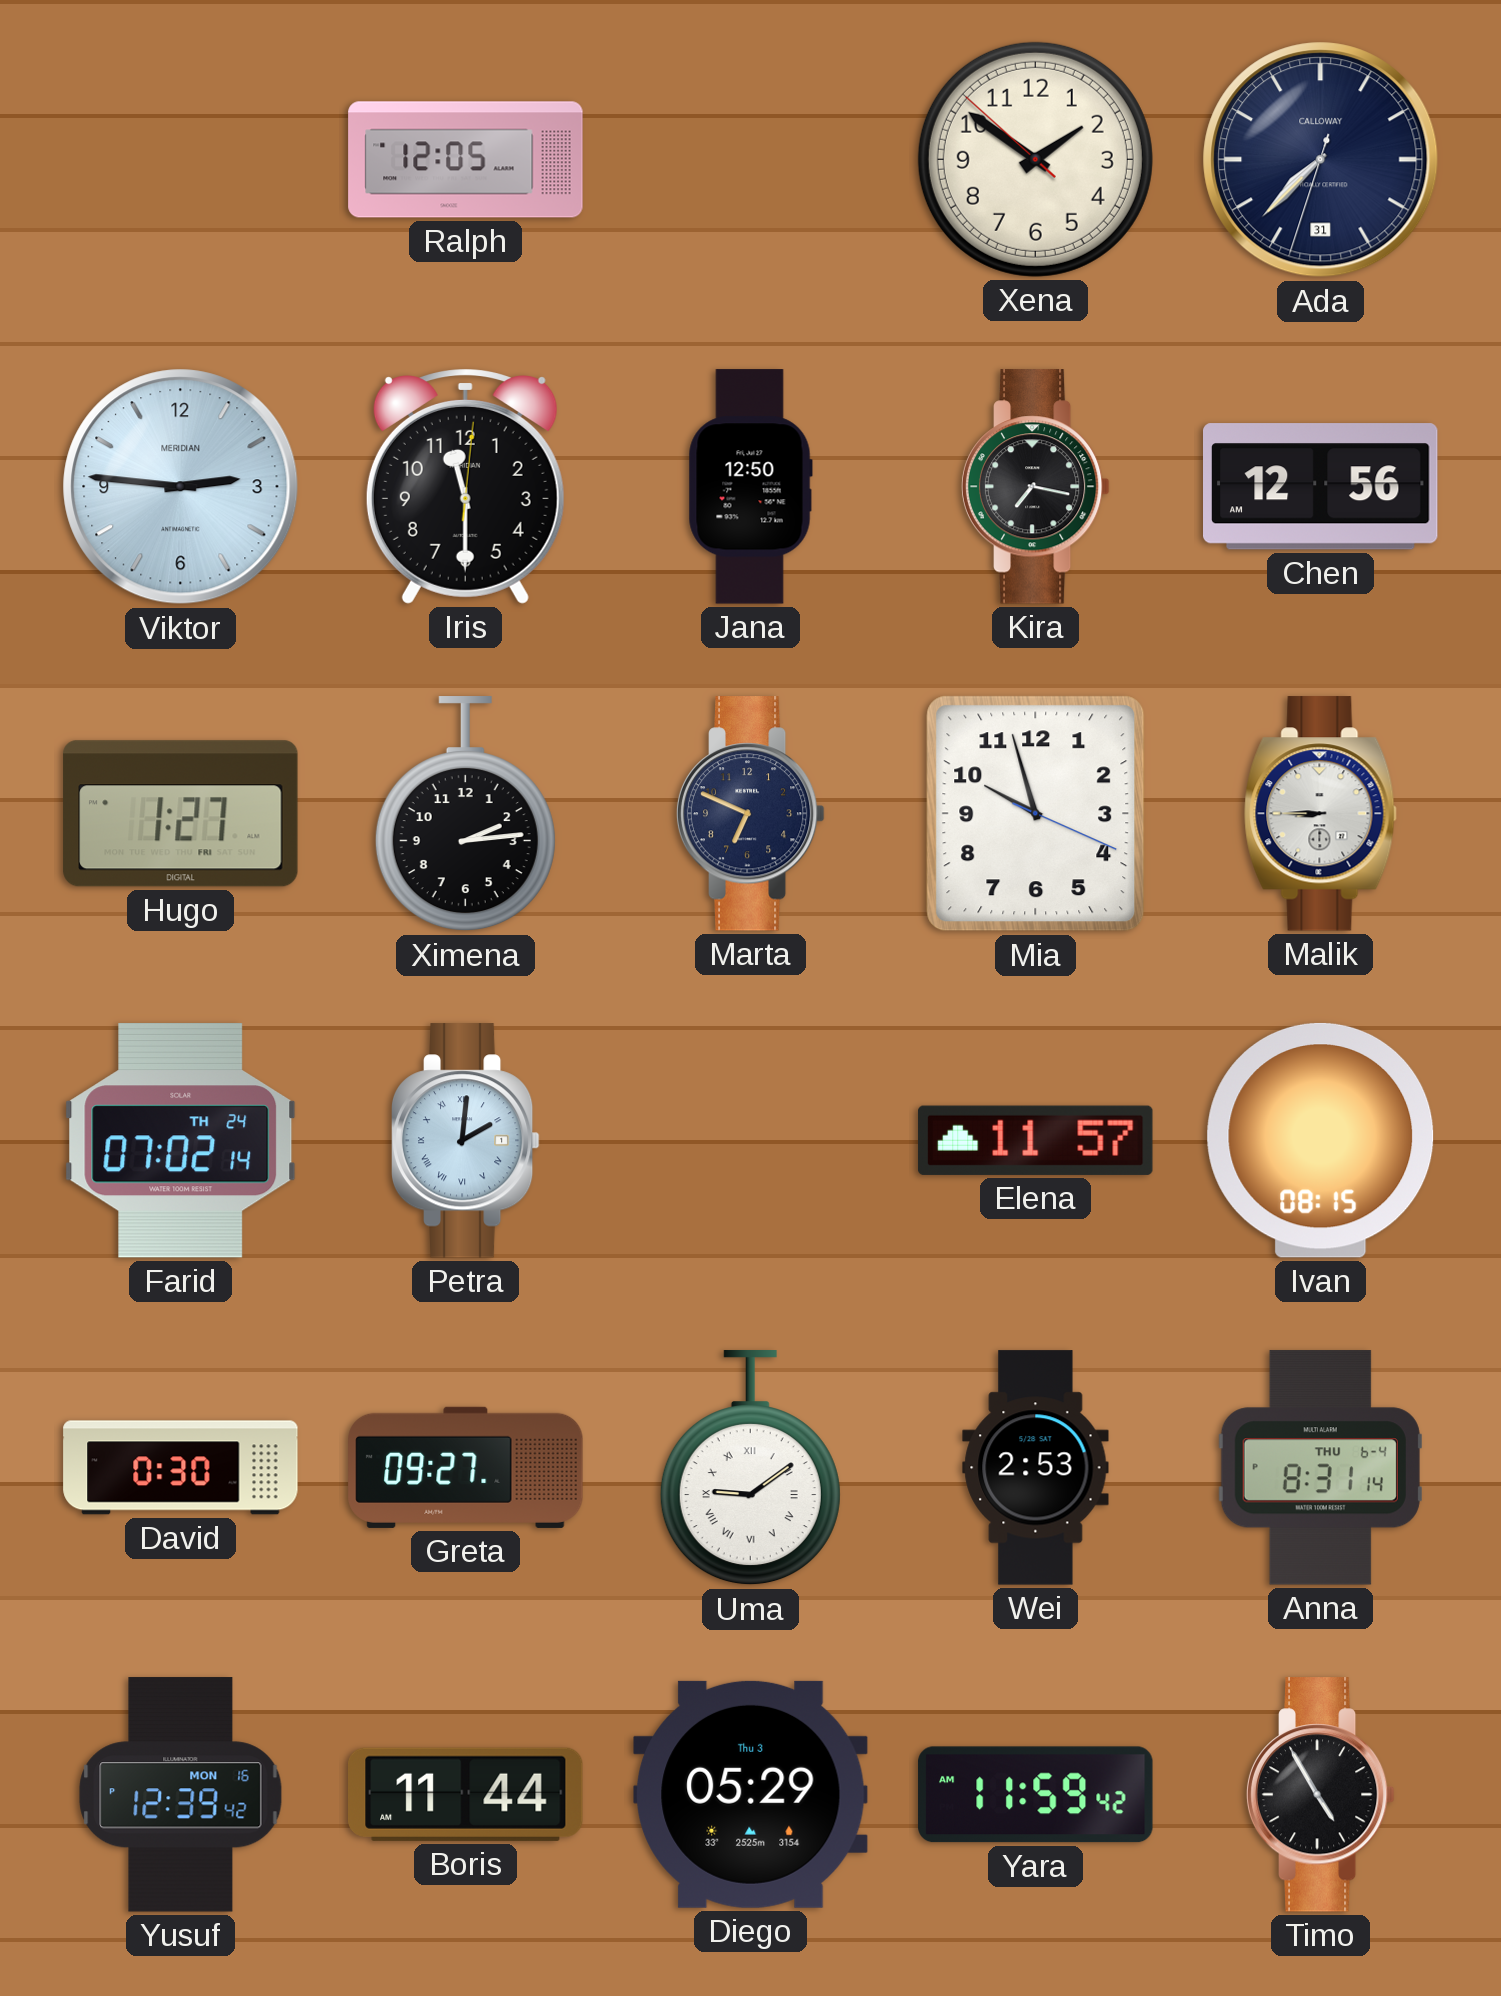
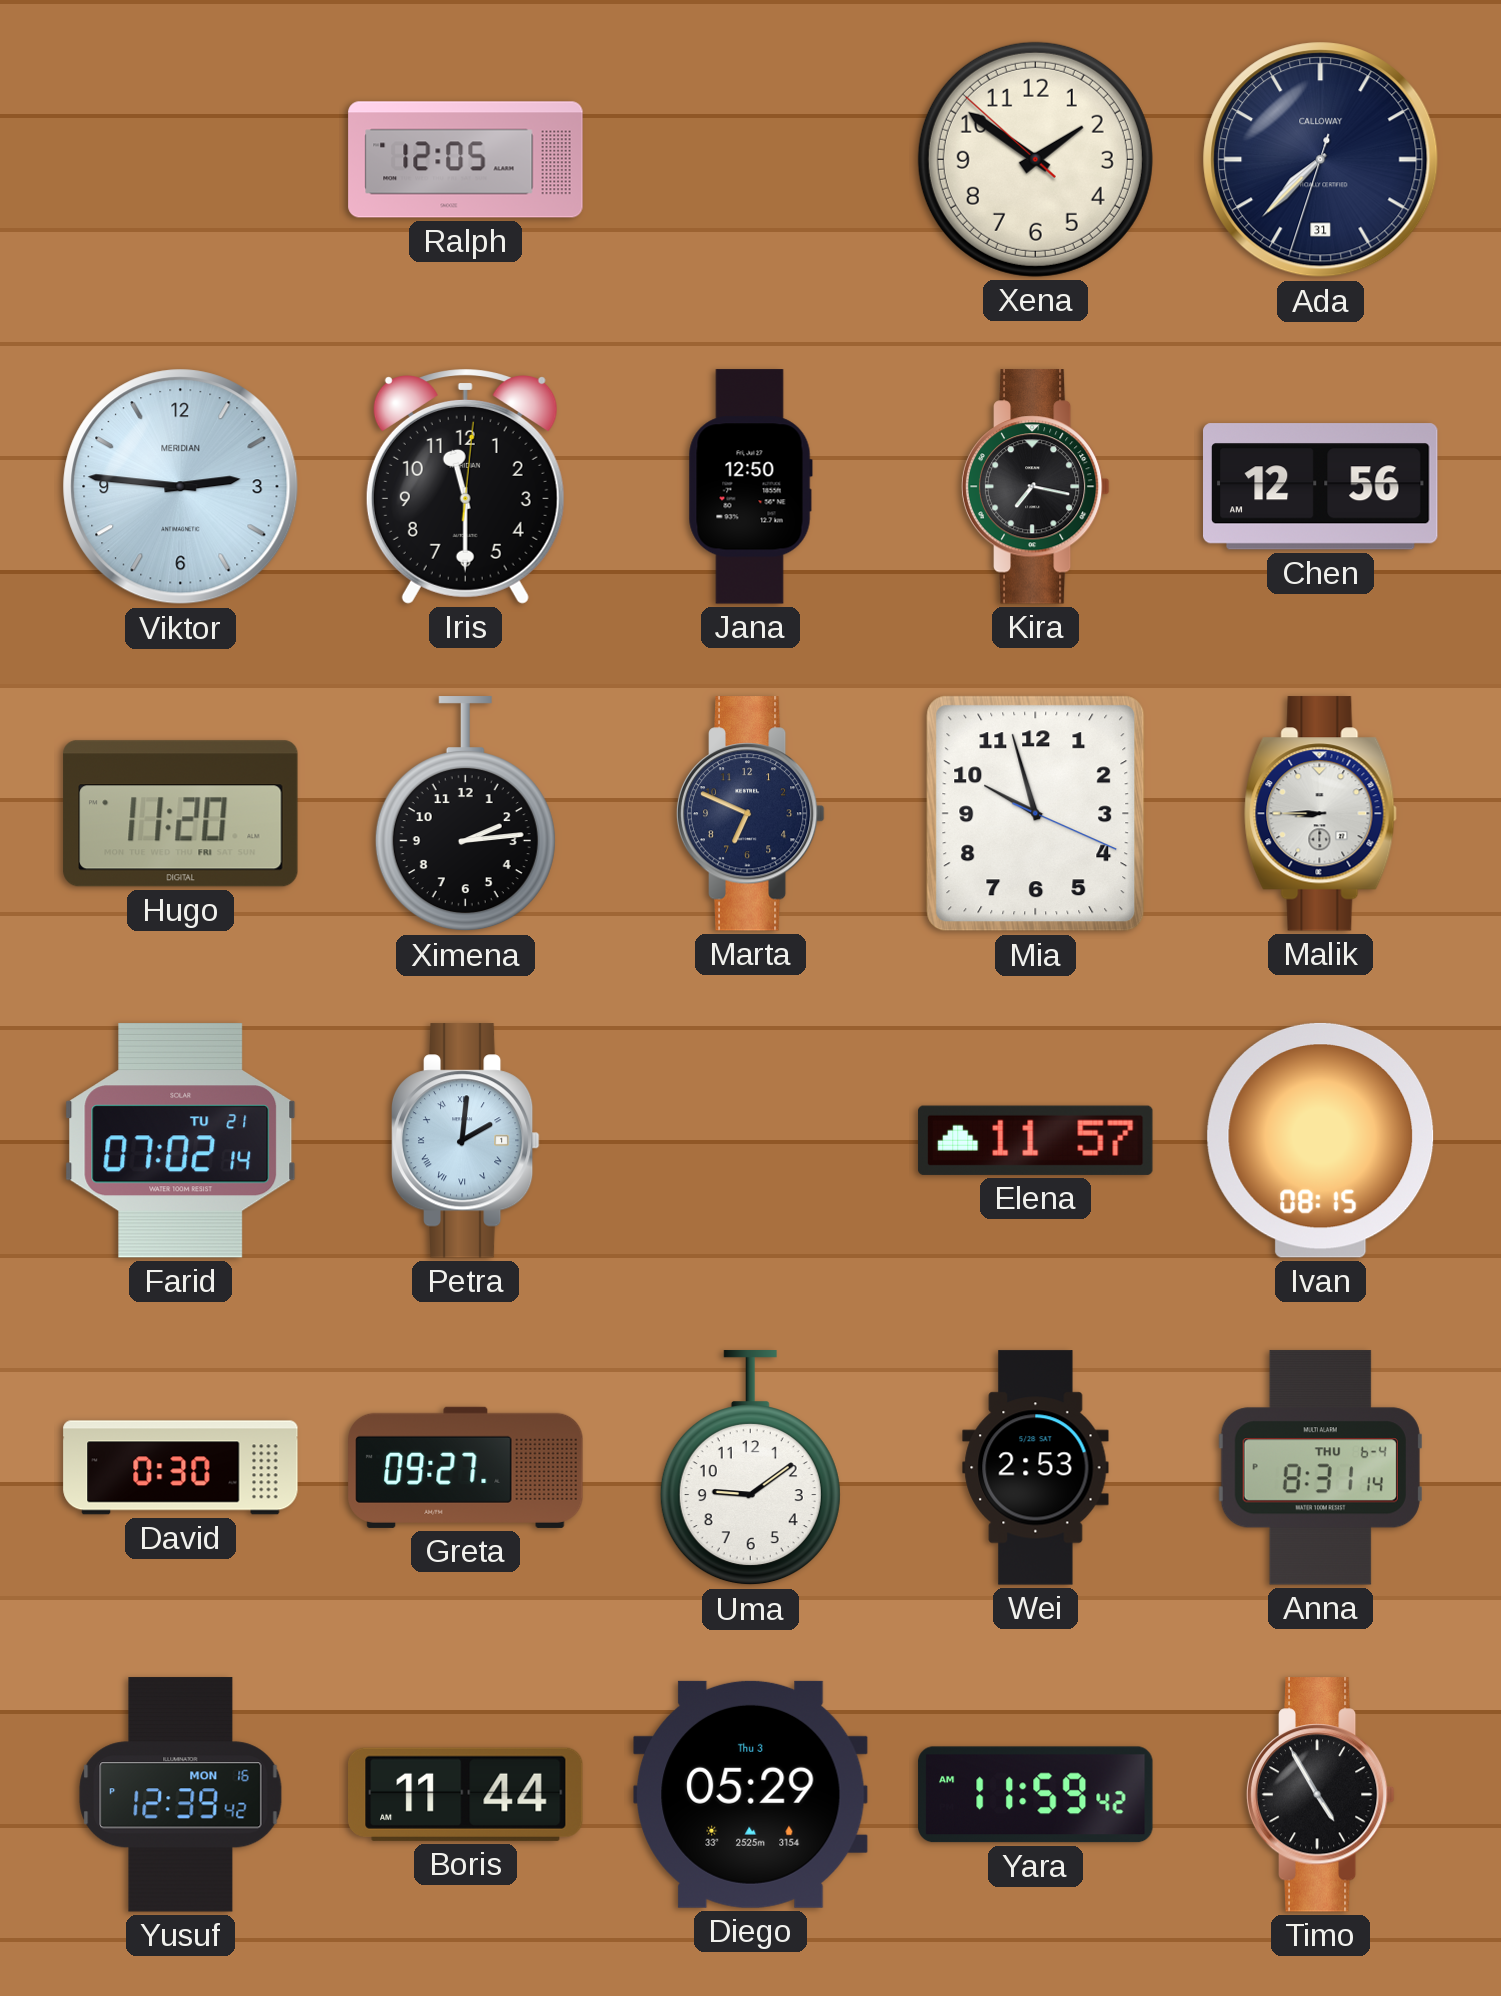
Hugo: 1:27 -> 11:20 (181, 814)
Farid date: TH 24 -> TU 21 (181, 1140)
Uma numerals: Roman -> Arabic (750, 1468)
